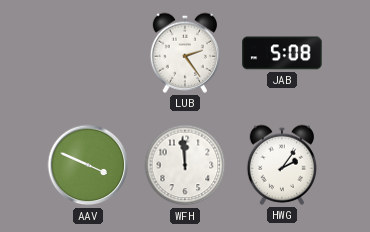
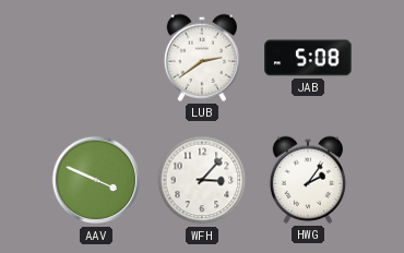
LUB: 2:24 -> 2:39 (201, 58)
WFH: 11:59 -> 3:07 (202, 180)
